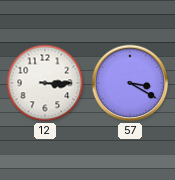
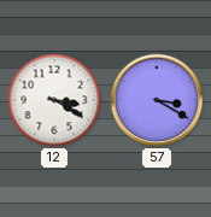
12: 3:15 -> 3:20 (54, 100)
